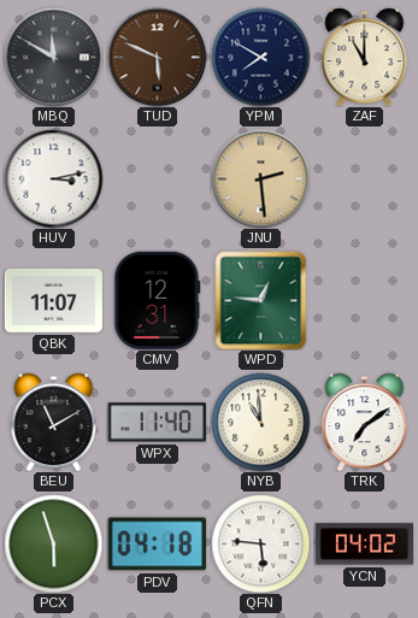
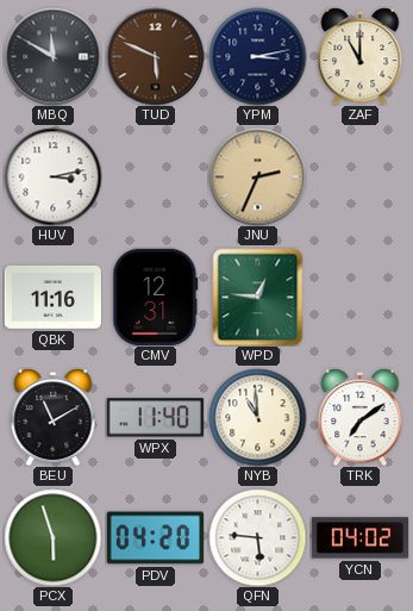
YPM: 7:50 -> 3:13 (257, 56)
JNU: 2:29 -> 2:34 (257, 176)
QBK: 11:07 -> 11:16 (52, 297)
PDV: 04:18 -> 04:20 (155, 538)
